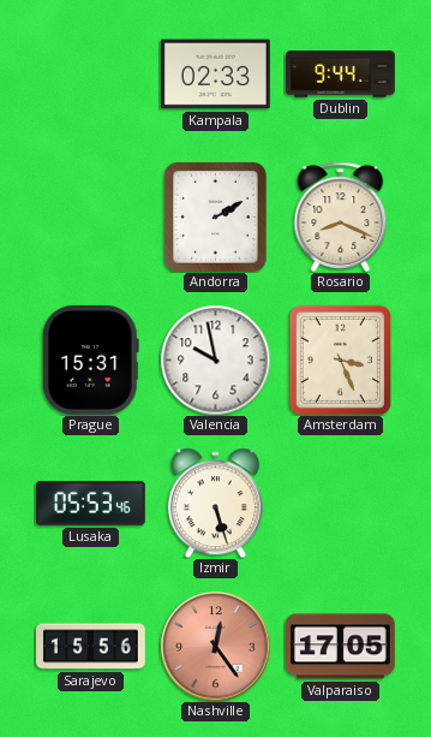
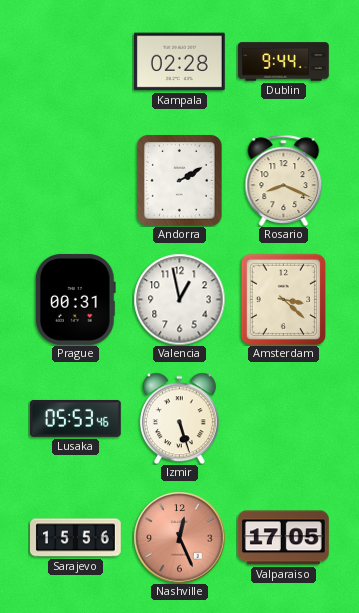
Kampala: 02:33 -> 02:28 (179, 62)
Prague: 15:31 -> 00:31 (75, 299)
Valencia: 9:58 -> 12:58 (179, 299)
Amsterdam: 3:26 -> 3:22 (283, 299)
Nashville: 12:24 -> 12:26 (179, 537)
